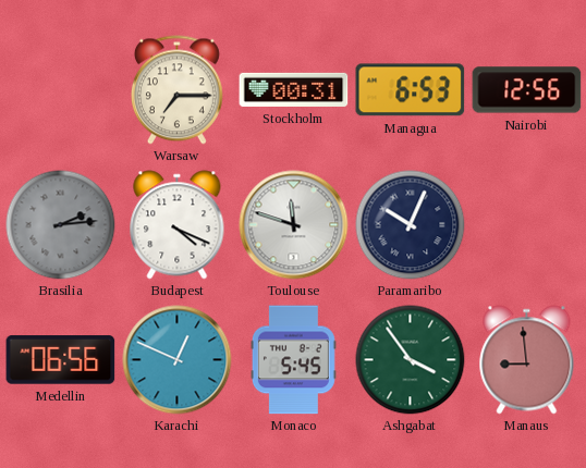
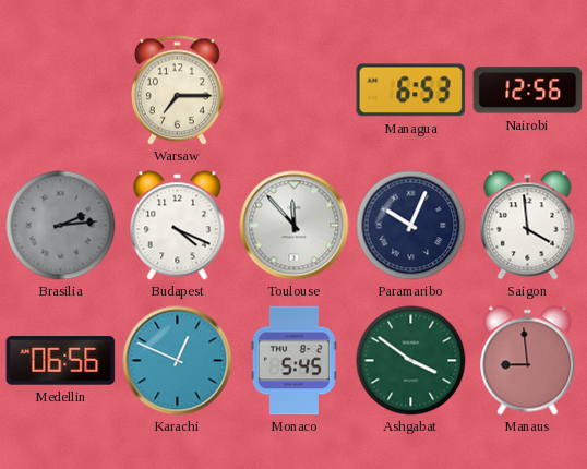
Stockholm: 00:31 -> none (294, 89)
Toulouse: 11:48 -> 11:53 (295, 226)
Saigon: none -> 3:59 (528, 226)
Ashgabat: 3:54 -> 3:51 (411, 361)
